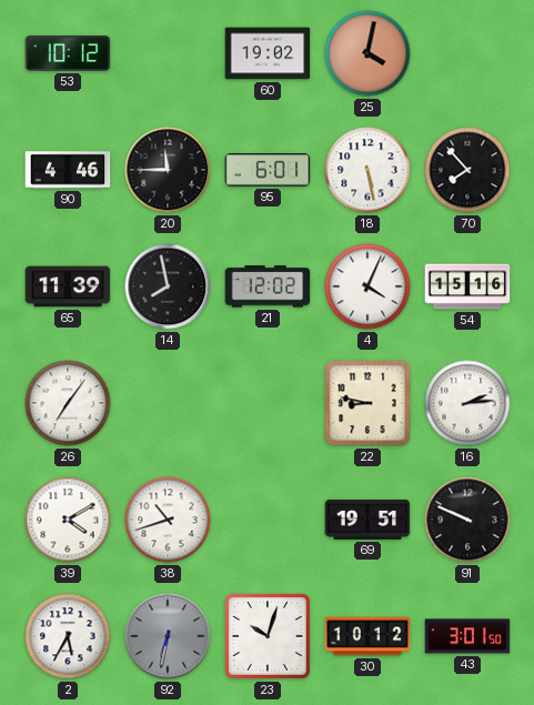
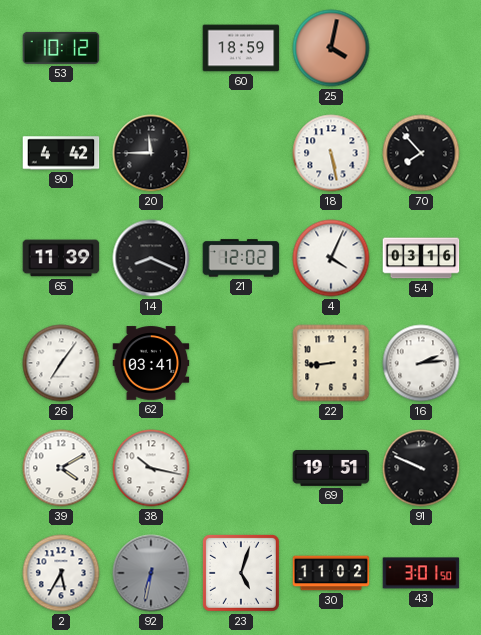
60: 19:02 -> 18:59 (241, 48)
90: 4:46 -> 4:42 (61, 153)
95: 6:01 -> none (268, 170)
14: 7:58 -> 8:19 (151, 258)
54: 15:16 -> 03:16 (421, 258)
62: none -> 03:41 (151, 363)
22: 8:47 -> 8:44 (331, 363)
38: 10:42 -> 10:17 (151, 468)
23: 10:03 -> 5:03 (241, 573)
30: 10:12 -> 11:02 (331, 573)
